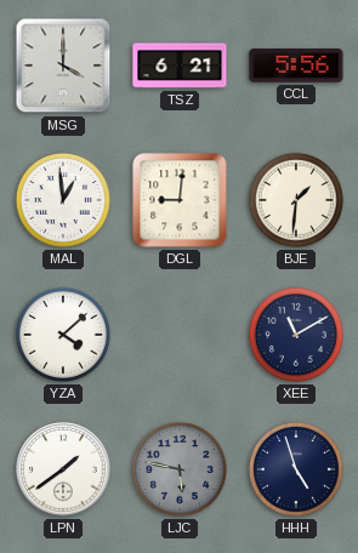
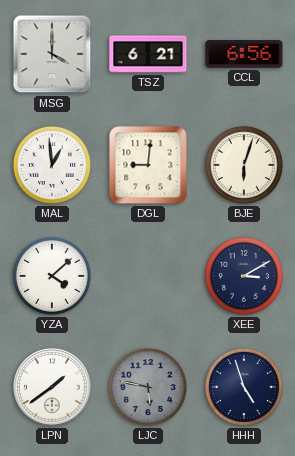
CCL: 5:56 -> 6:56 (244, 54)
BJE: 1:31 -> 6:03 (244, 165)
XEE: 11:10 -> 3:10 (244, 276)
